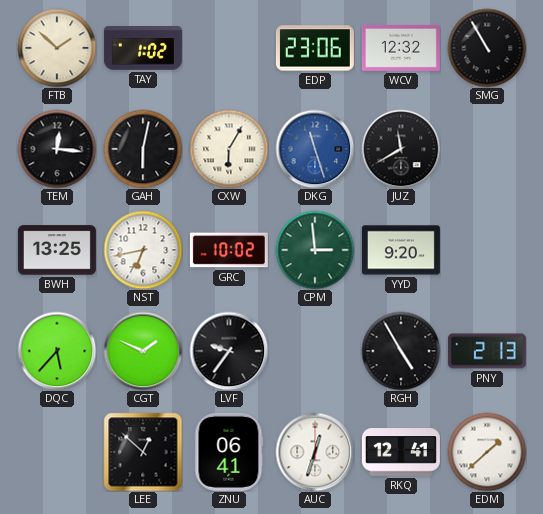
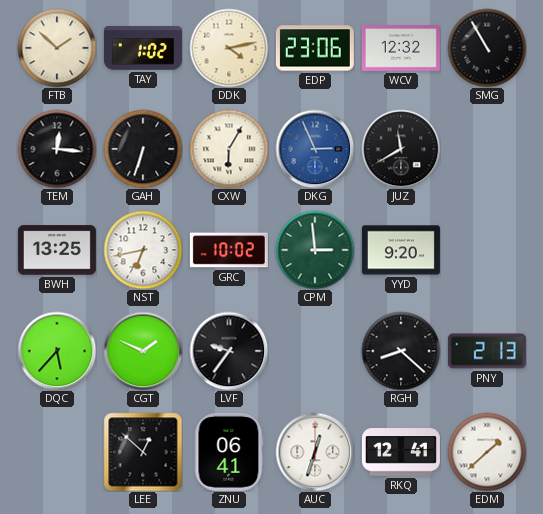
DDK: none -> 4:13 (229, 48)
GAH: 6:02 -> 6:33 (143, 149)
DKG: 11:27 -> 2:56 (315, 149)
RGH: 4:55 -> 8:22 (401, 351)
